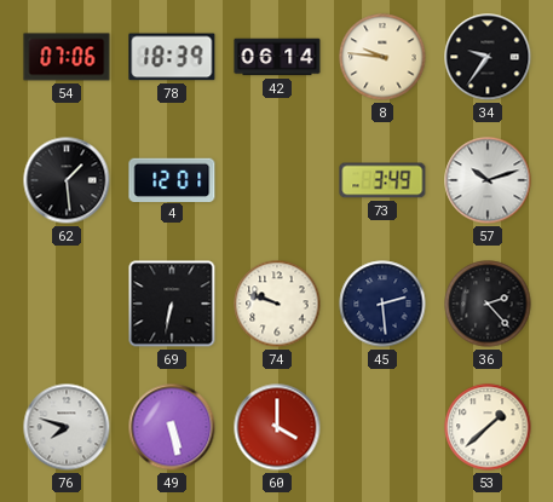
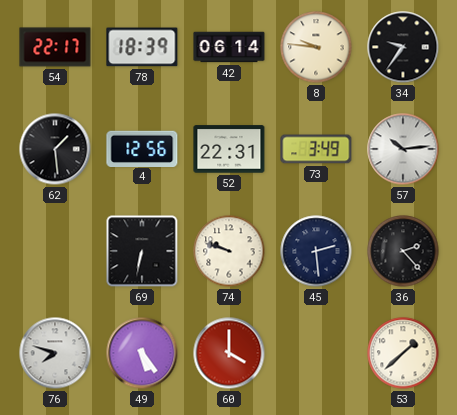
54: 07:06 -> 22:17 (55, 47)
4: 12:01 -> 12:56 (142, 148)
52: none -> 22:31 (229, 149)
57: 10:12 -> 10:14 (403, 149)
49: 5:28 -> 5:24 (142, 353)
